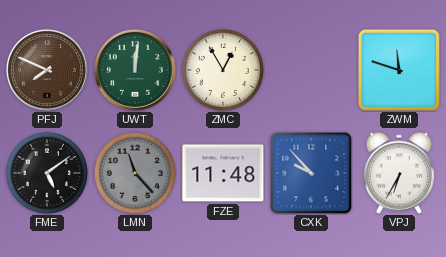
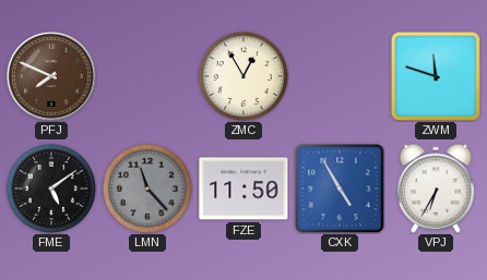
UWT: 12:01 -> none (135, 70)
FZE: 11:48 -> 11:50 (243, 188)
CXK: 9:53 -> 4:55 (340, 188)
